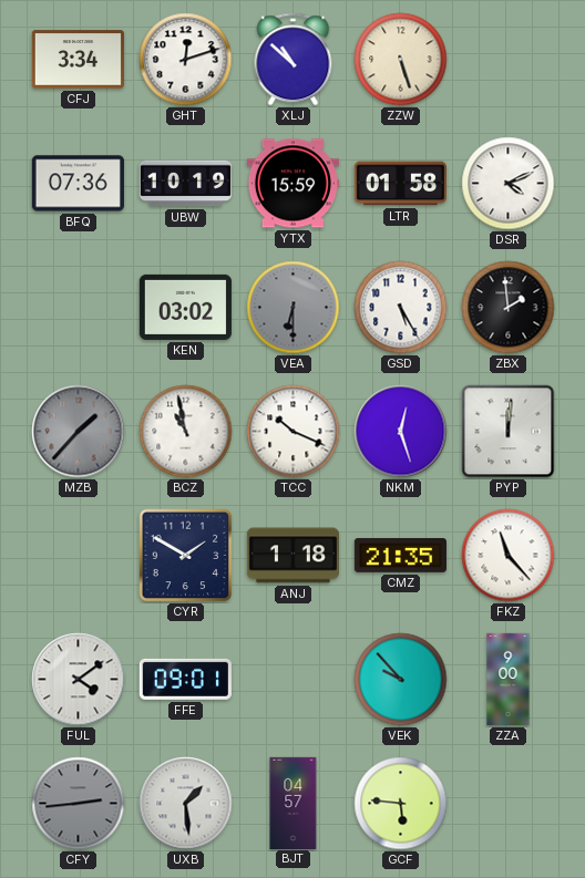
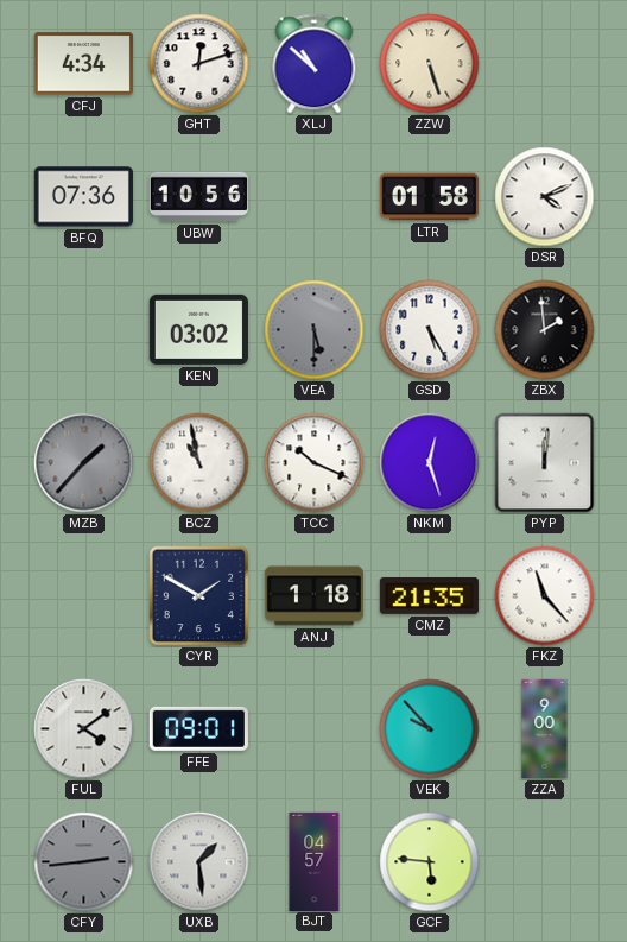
CFJ: 3:34 -> 4:34 (83, 64)
UBW: 10:19 -> 10:56 (198, 197)
YTX: 15:59 -> none (292, 184)
VEA: 6:30 -> 5:30 (315, 330)
